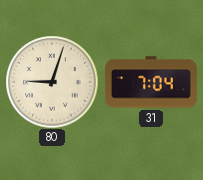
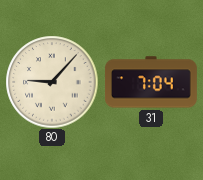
80: 9:03 -> 9:07 (52, 82)
